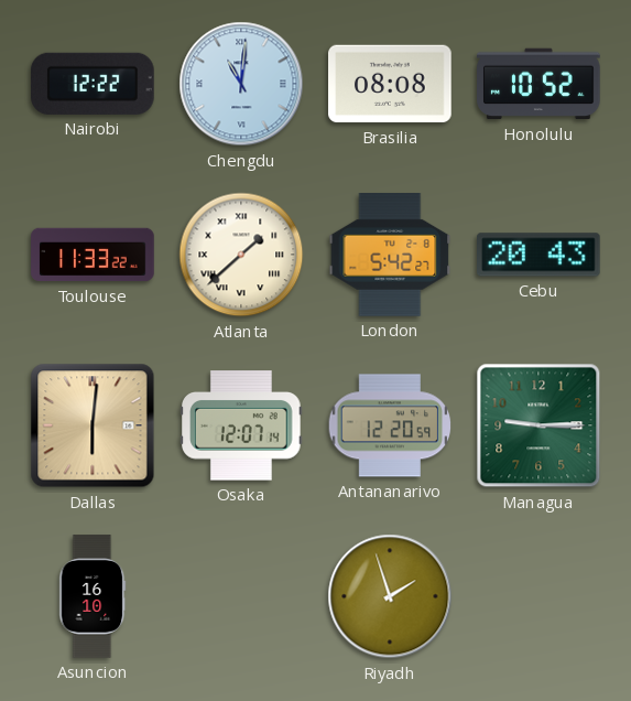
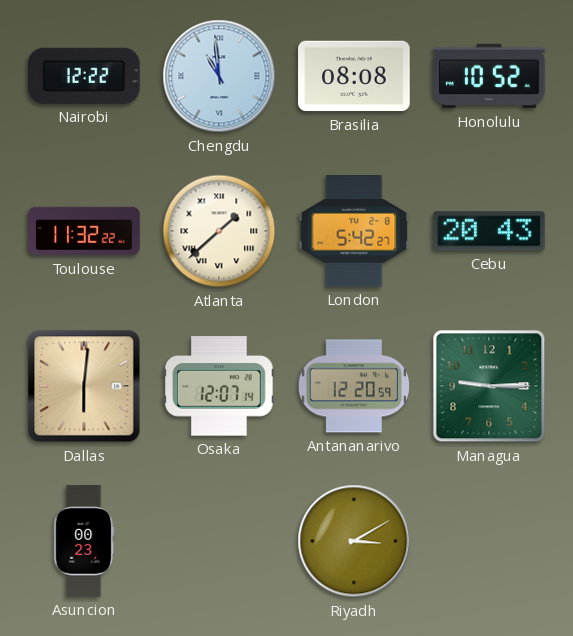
Chengdu: 11:01 -> 10:59 (219, 76)
Toulouse: 11:33 -> 11:32 (84, 231)
Asuncion: 16:10 -> 00:23 (84, 541)
Riyadh: 1:57 -> 3:10 (354, 541)
